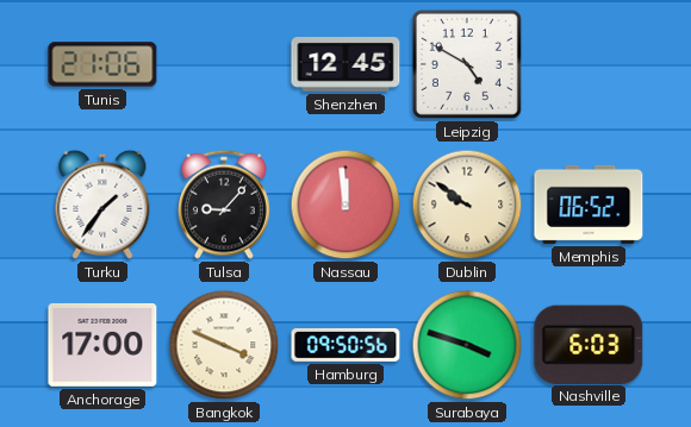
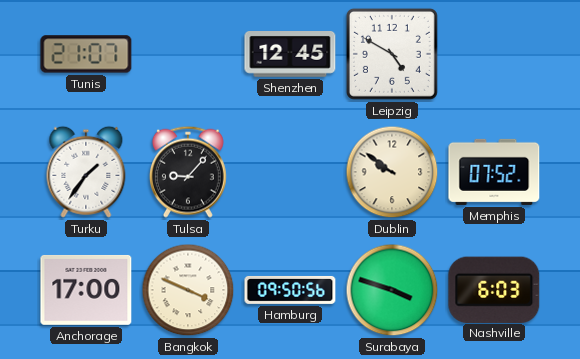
Tunis: 21:06 -> 21:07 (86, 54)
Nassau: 11:59 -> none (345, 205)
Memphis: 06:52 -> 07:52 (494, 172)
